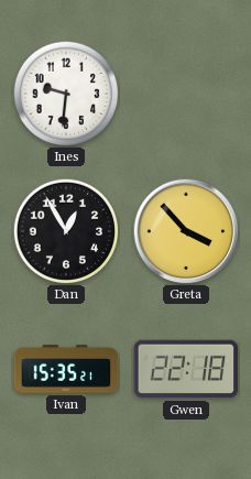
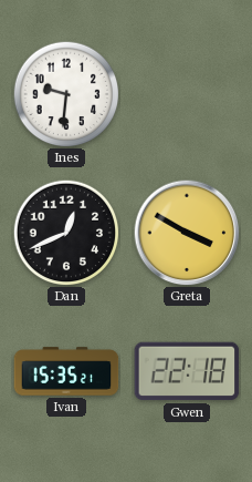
Dan: 12:55 -> 12:41 (66, 233)
Greta: 3:53 -> 3:50 (187, 233)
